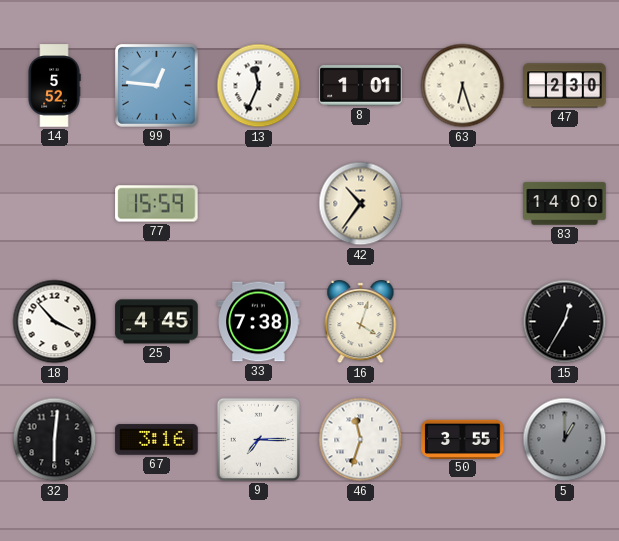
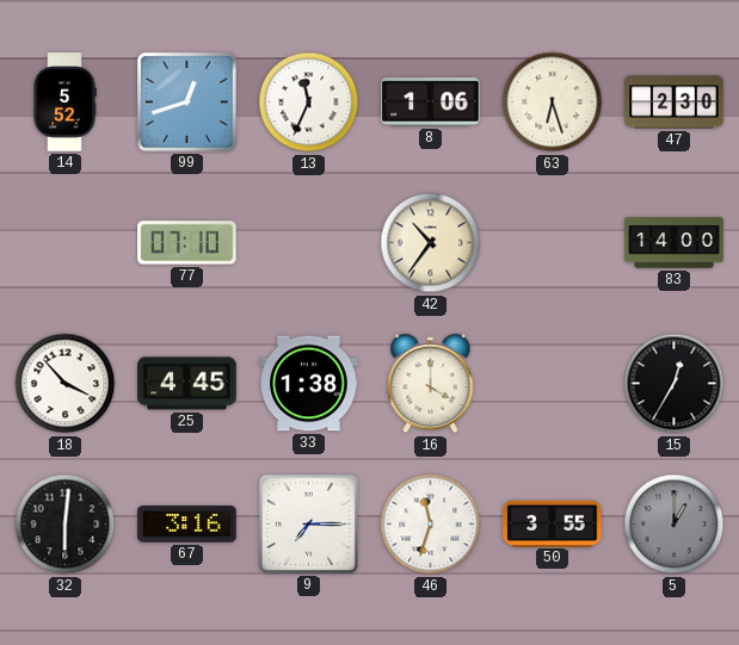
99: 12:46 -> 12:42 (186, 101)
8: 1:01 -> 1:06 (431, 103)
77: 15:59 -> 07:10 (187, 243)
33: 7:38 -> 1:38 (309, 384)
16: 4:03 -> 4:00 (431, 384)
